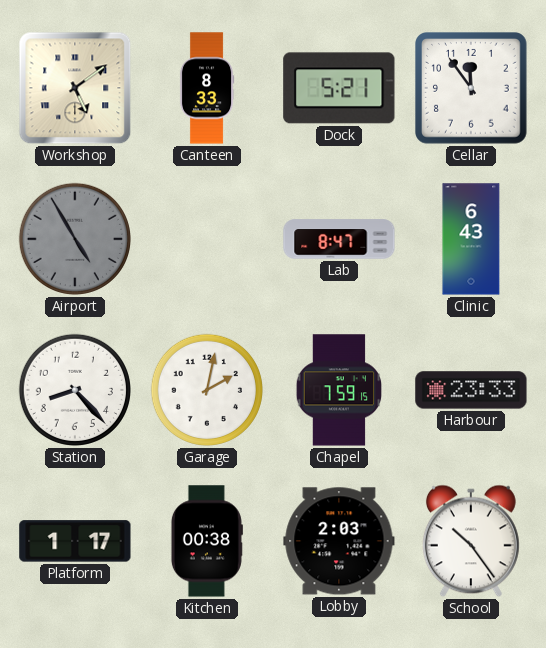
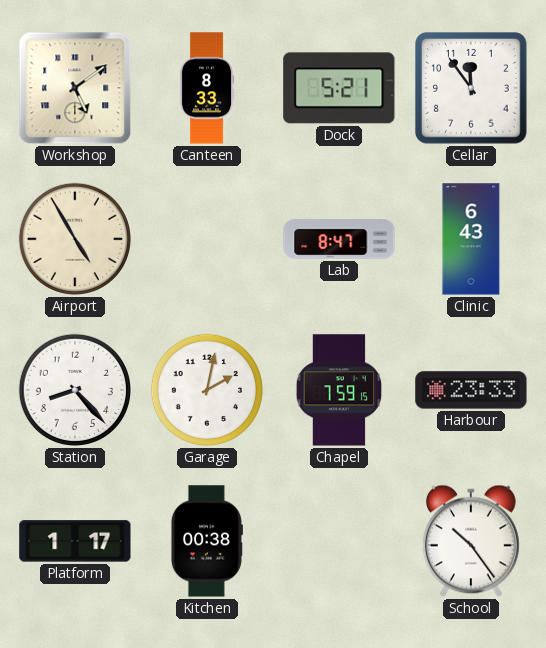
Airport dial: grey -> cream (75, 239)
Lobby: 2:03 -> none (339, 541)
